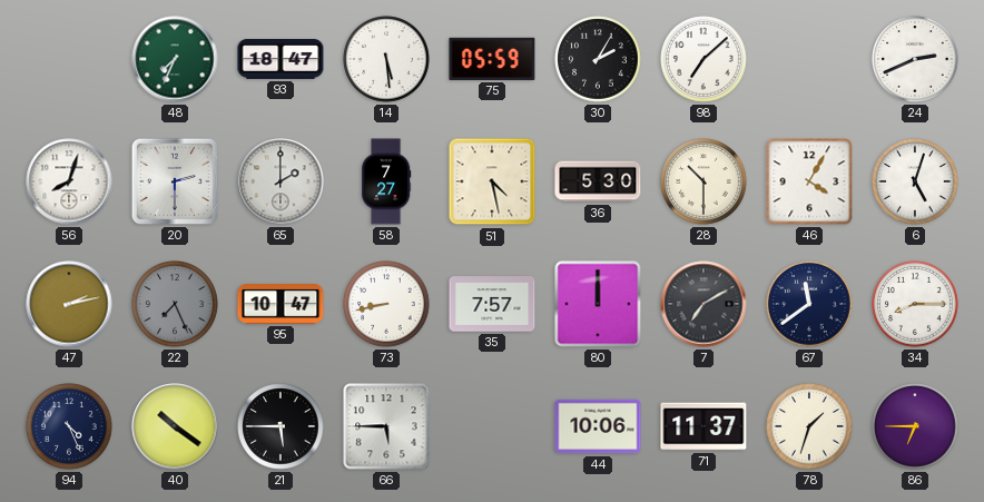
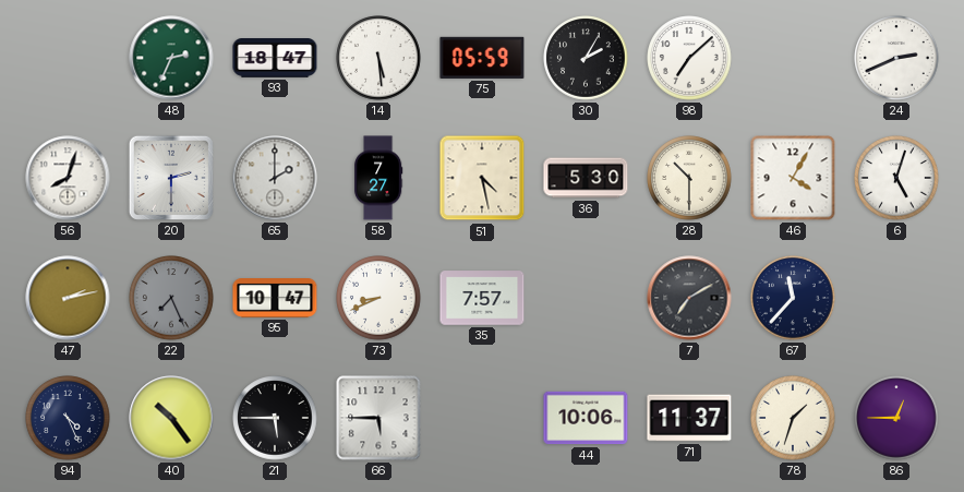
48: 7:34 -> 2:34 (171, 58)
73: 8:43 -> 8:41 (378, 298)
80: 12:00 -> none (598, 304)
67: 11:39 -> 11:37 (793, 298)
34: 8:15 -> none (915, 304)
40: 10:21 -> 10:24 (171, 418)
86: 6:45 -> 12:45 (896, 418)
